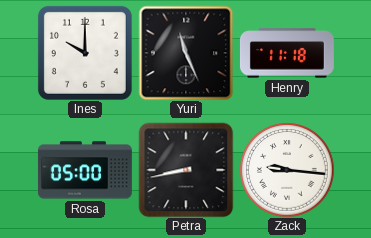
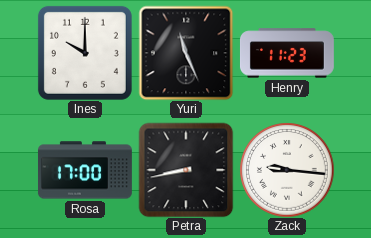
Henry: 11:18 -> 11:23 (287, 53)
Rosa: 05:00 -> 17:00 (85, 170)
